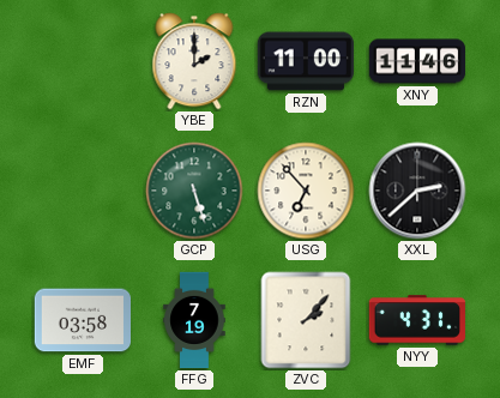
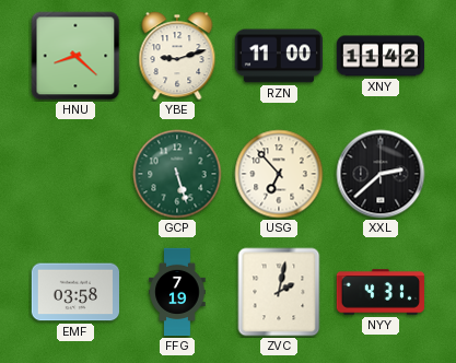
HNU: none -> 8:22 (75, 56)
YBE: 2:00 -> 9:12 (177, 56)
XNY: 11:46 -> 11:42 (379, 56)
ZVC: 2:07 -> 2:02 (279, 292)
